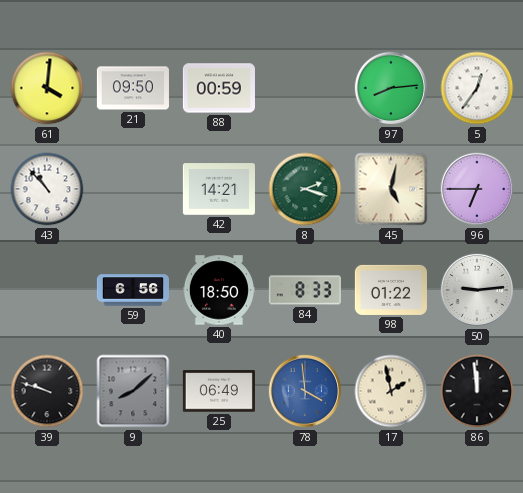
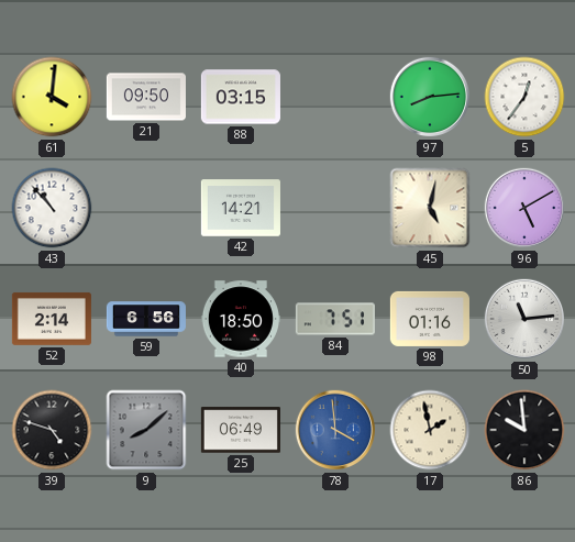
88: 00:59 -> 03:15 (241, 97)
8: 2:18 -> none (305, 189)
96: 6:45 -> 5:10 (524, 208)
52: none -> 2:14 (52, 319)
84: 8:33 -> 7:51 (335, 319)
98: 01:22 -> 01:16 (430, 319)
50: 9:14 -> 11:14 (524, 319)
39: 9:48 -> 4:48 (52, 430)
86: 11:59 -> 9:59 (524, 430)
